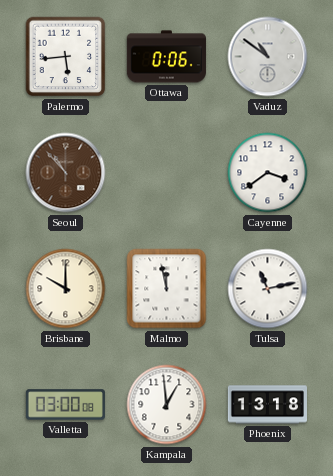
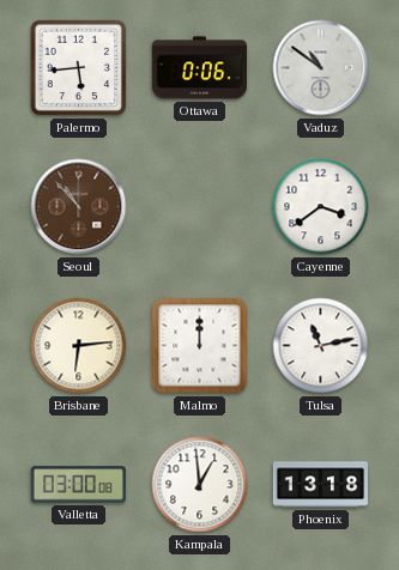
Brisbane: 10:00 -> 6:14 (79, 346)
Malmo: 11:58 -> 12:00 (200, 346)
